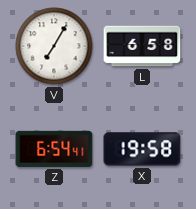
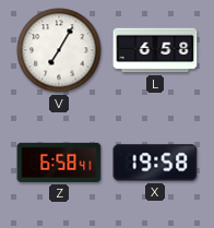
Z: 6:54 -> 6:58 (59, 163)
